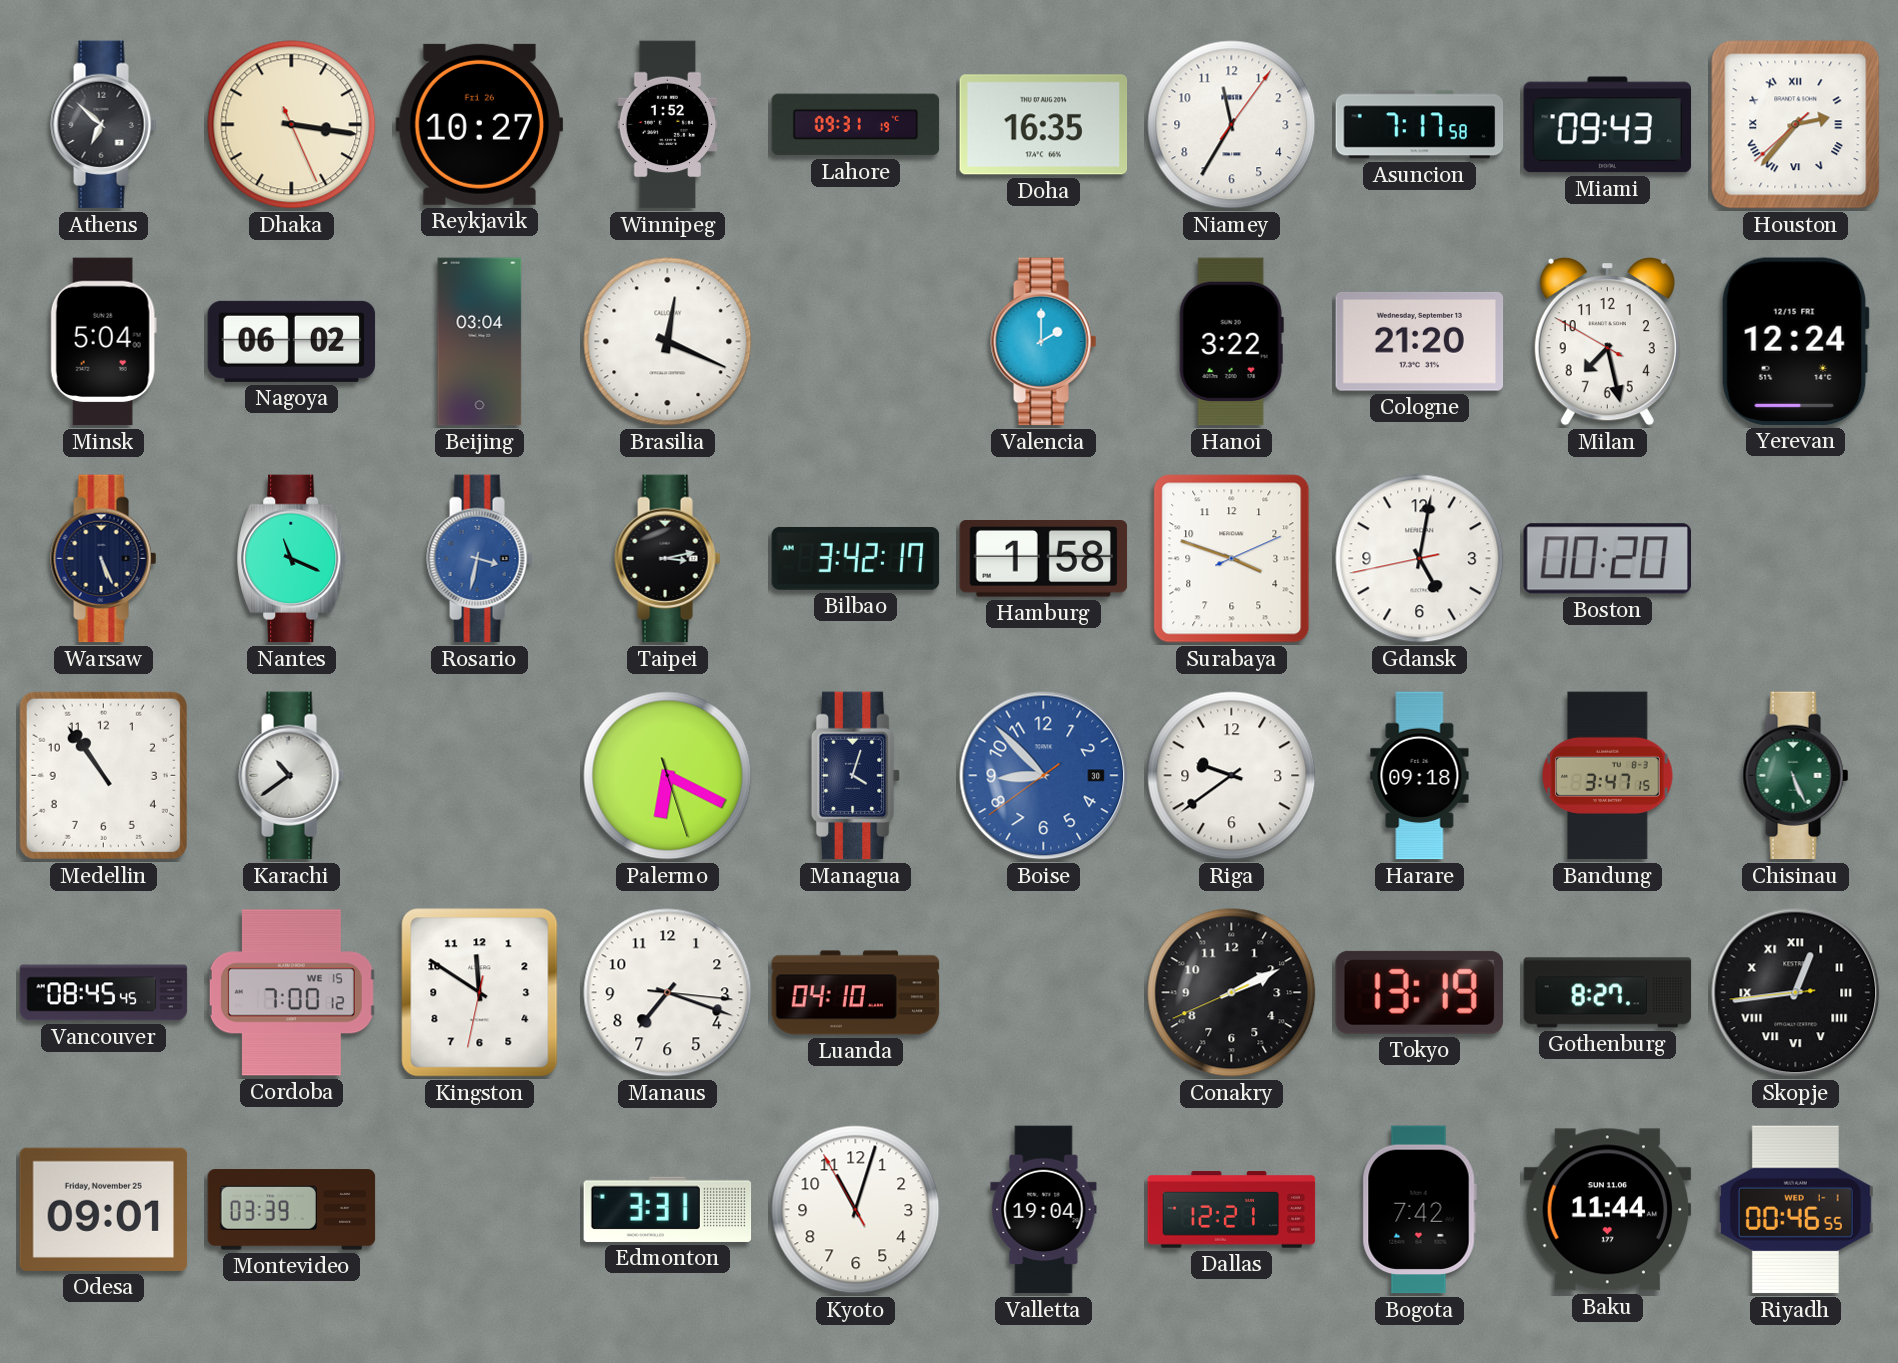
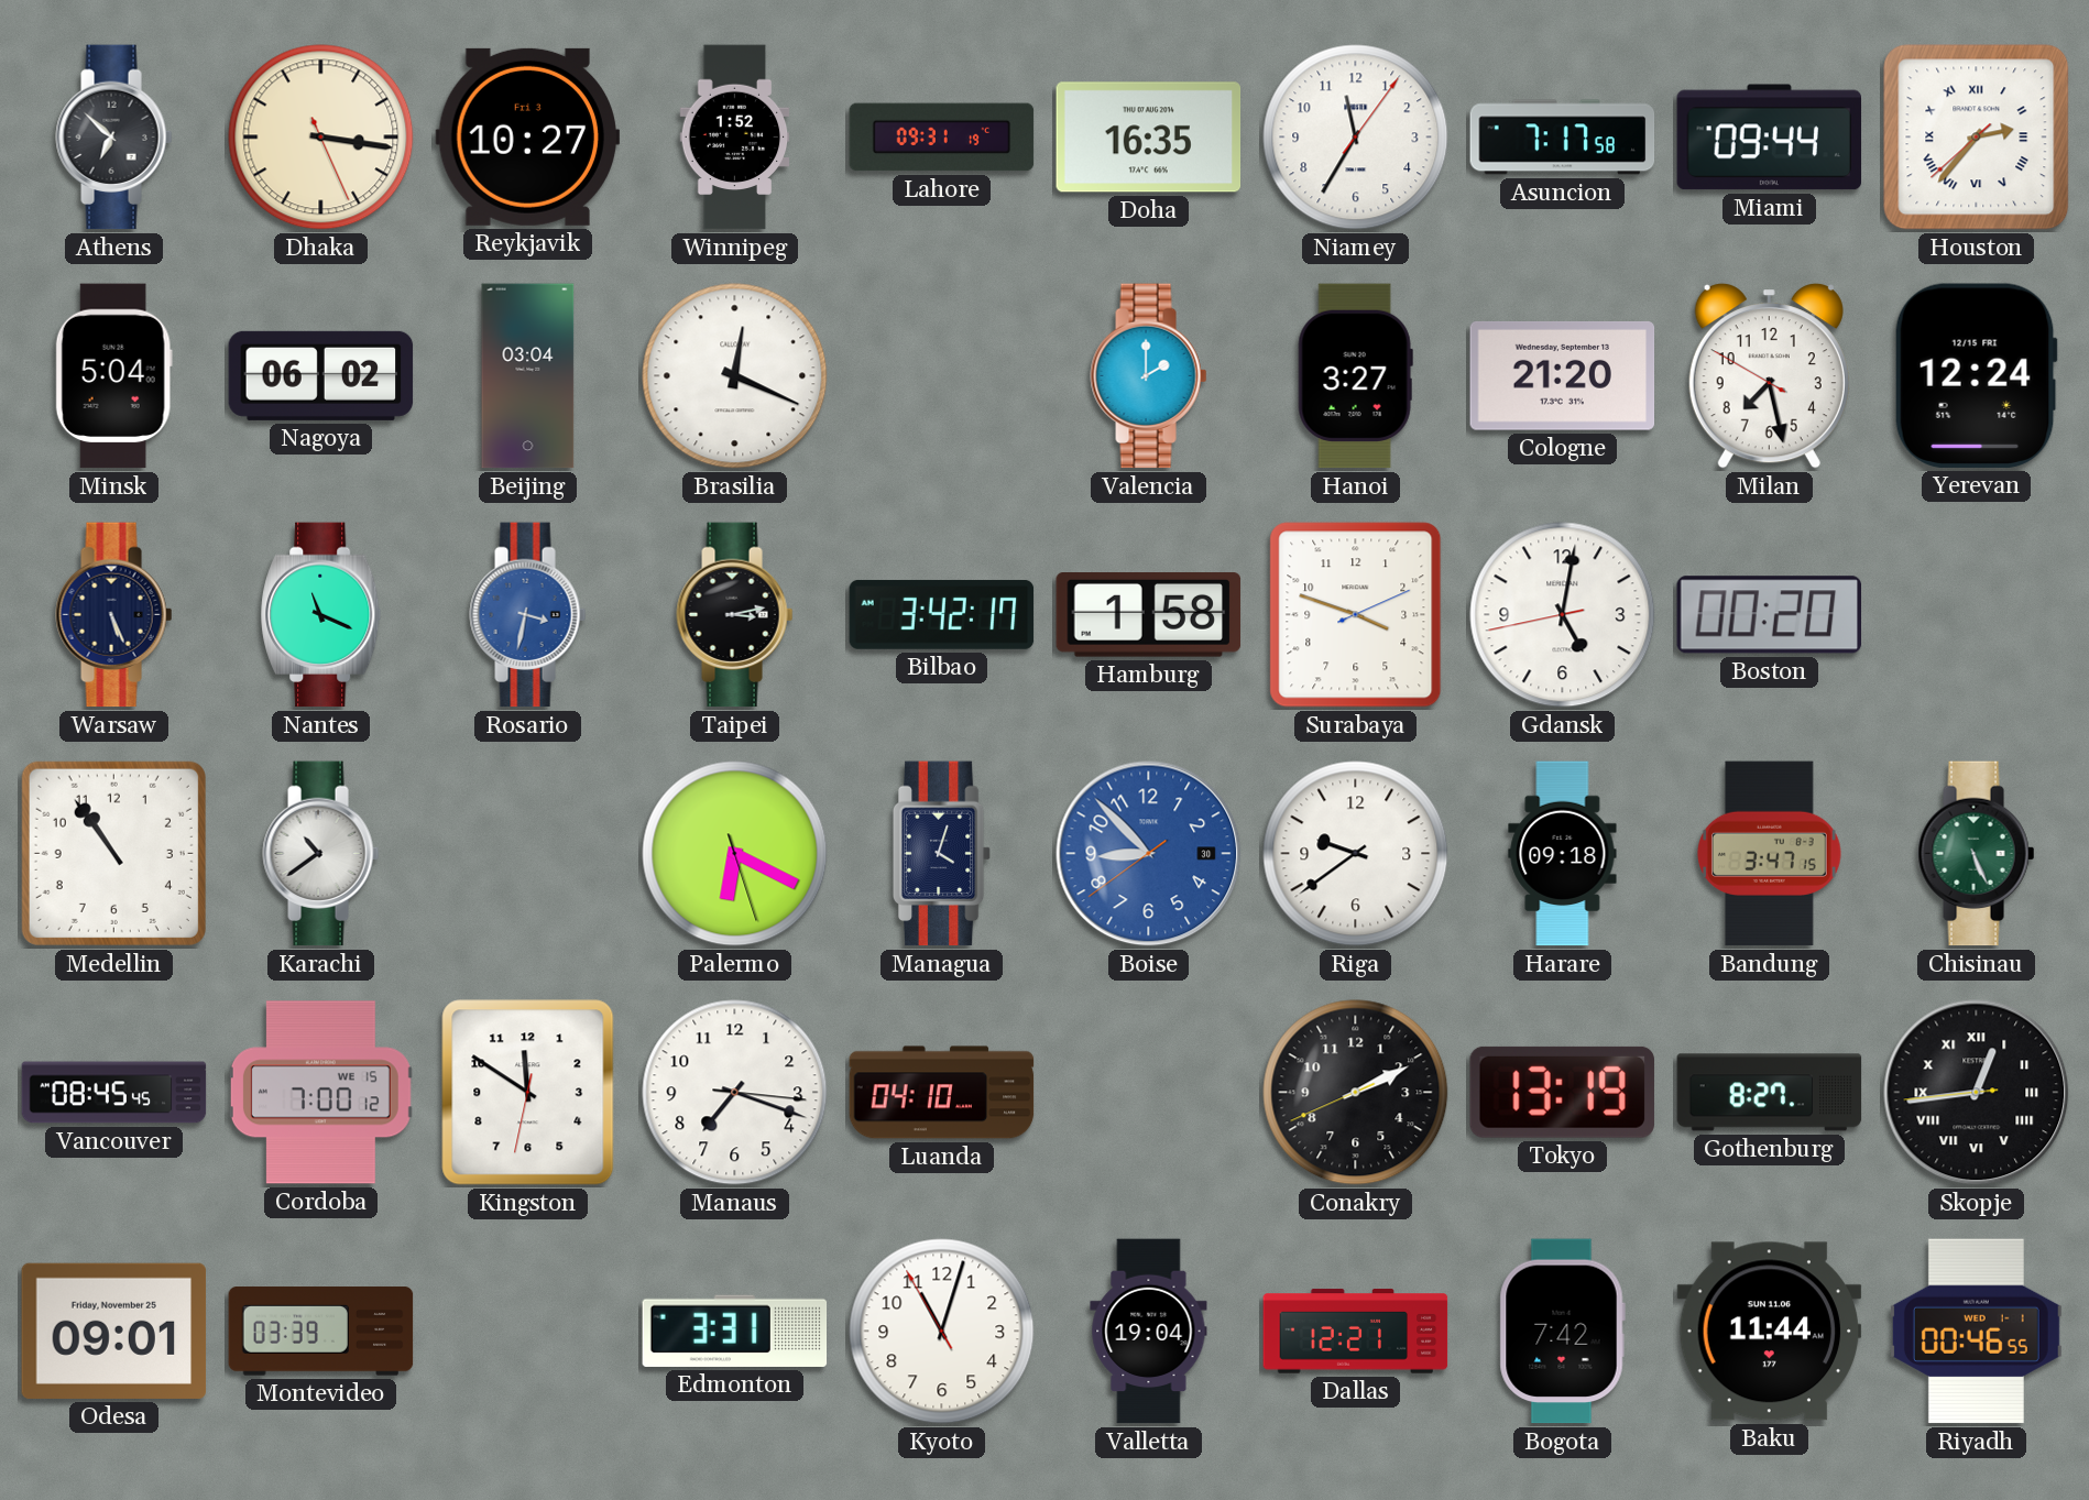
Reykjavik date: Fri 26 -> Fri 3 (528, 136)
Miami: 09:43 -> 09:44 (1770, 138)
Hanoi: 3:22 -> 3:27 (1355, 376)
